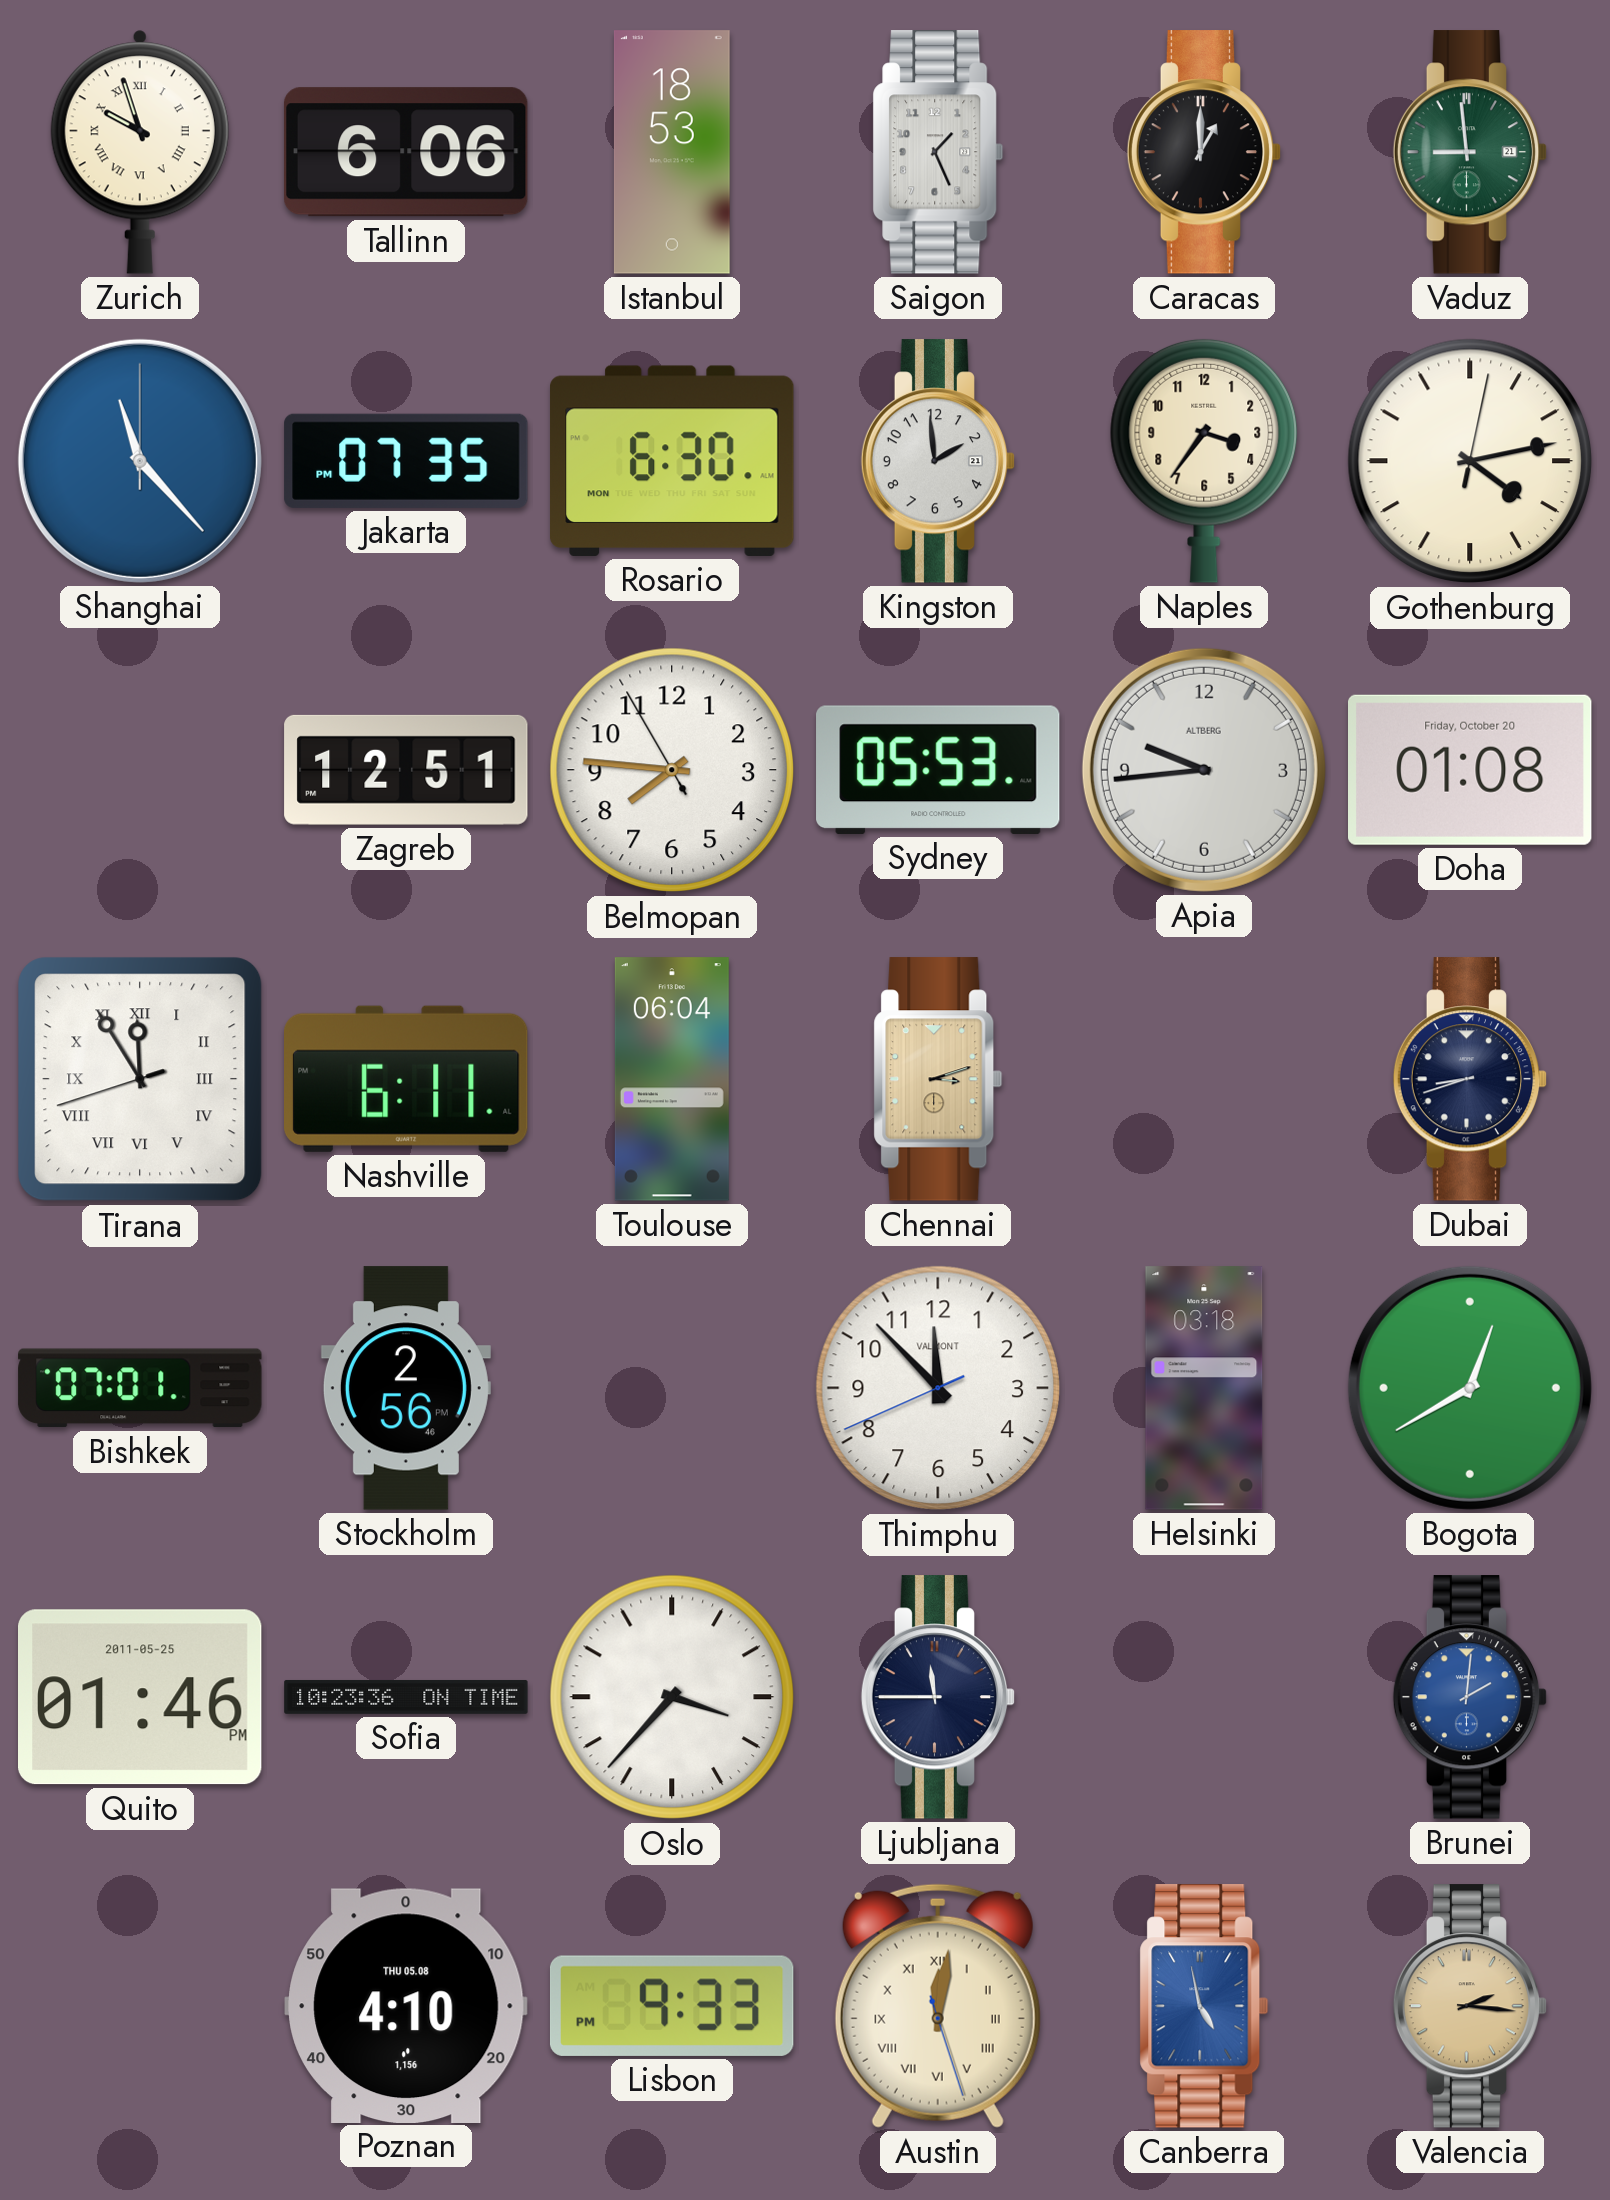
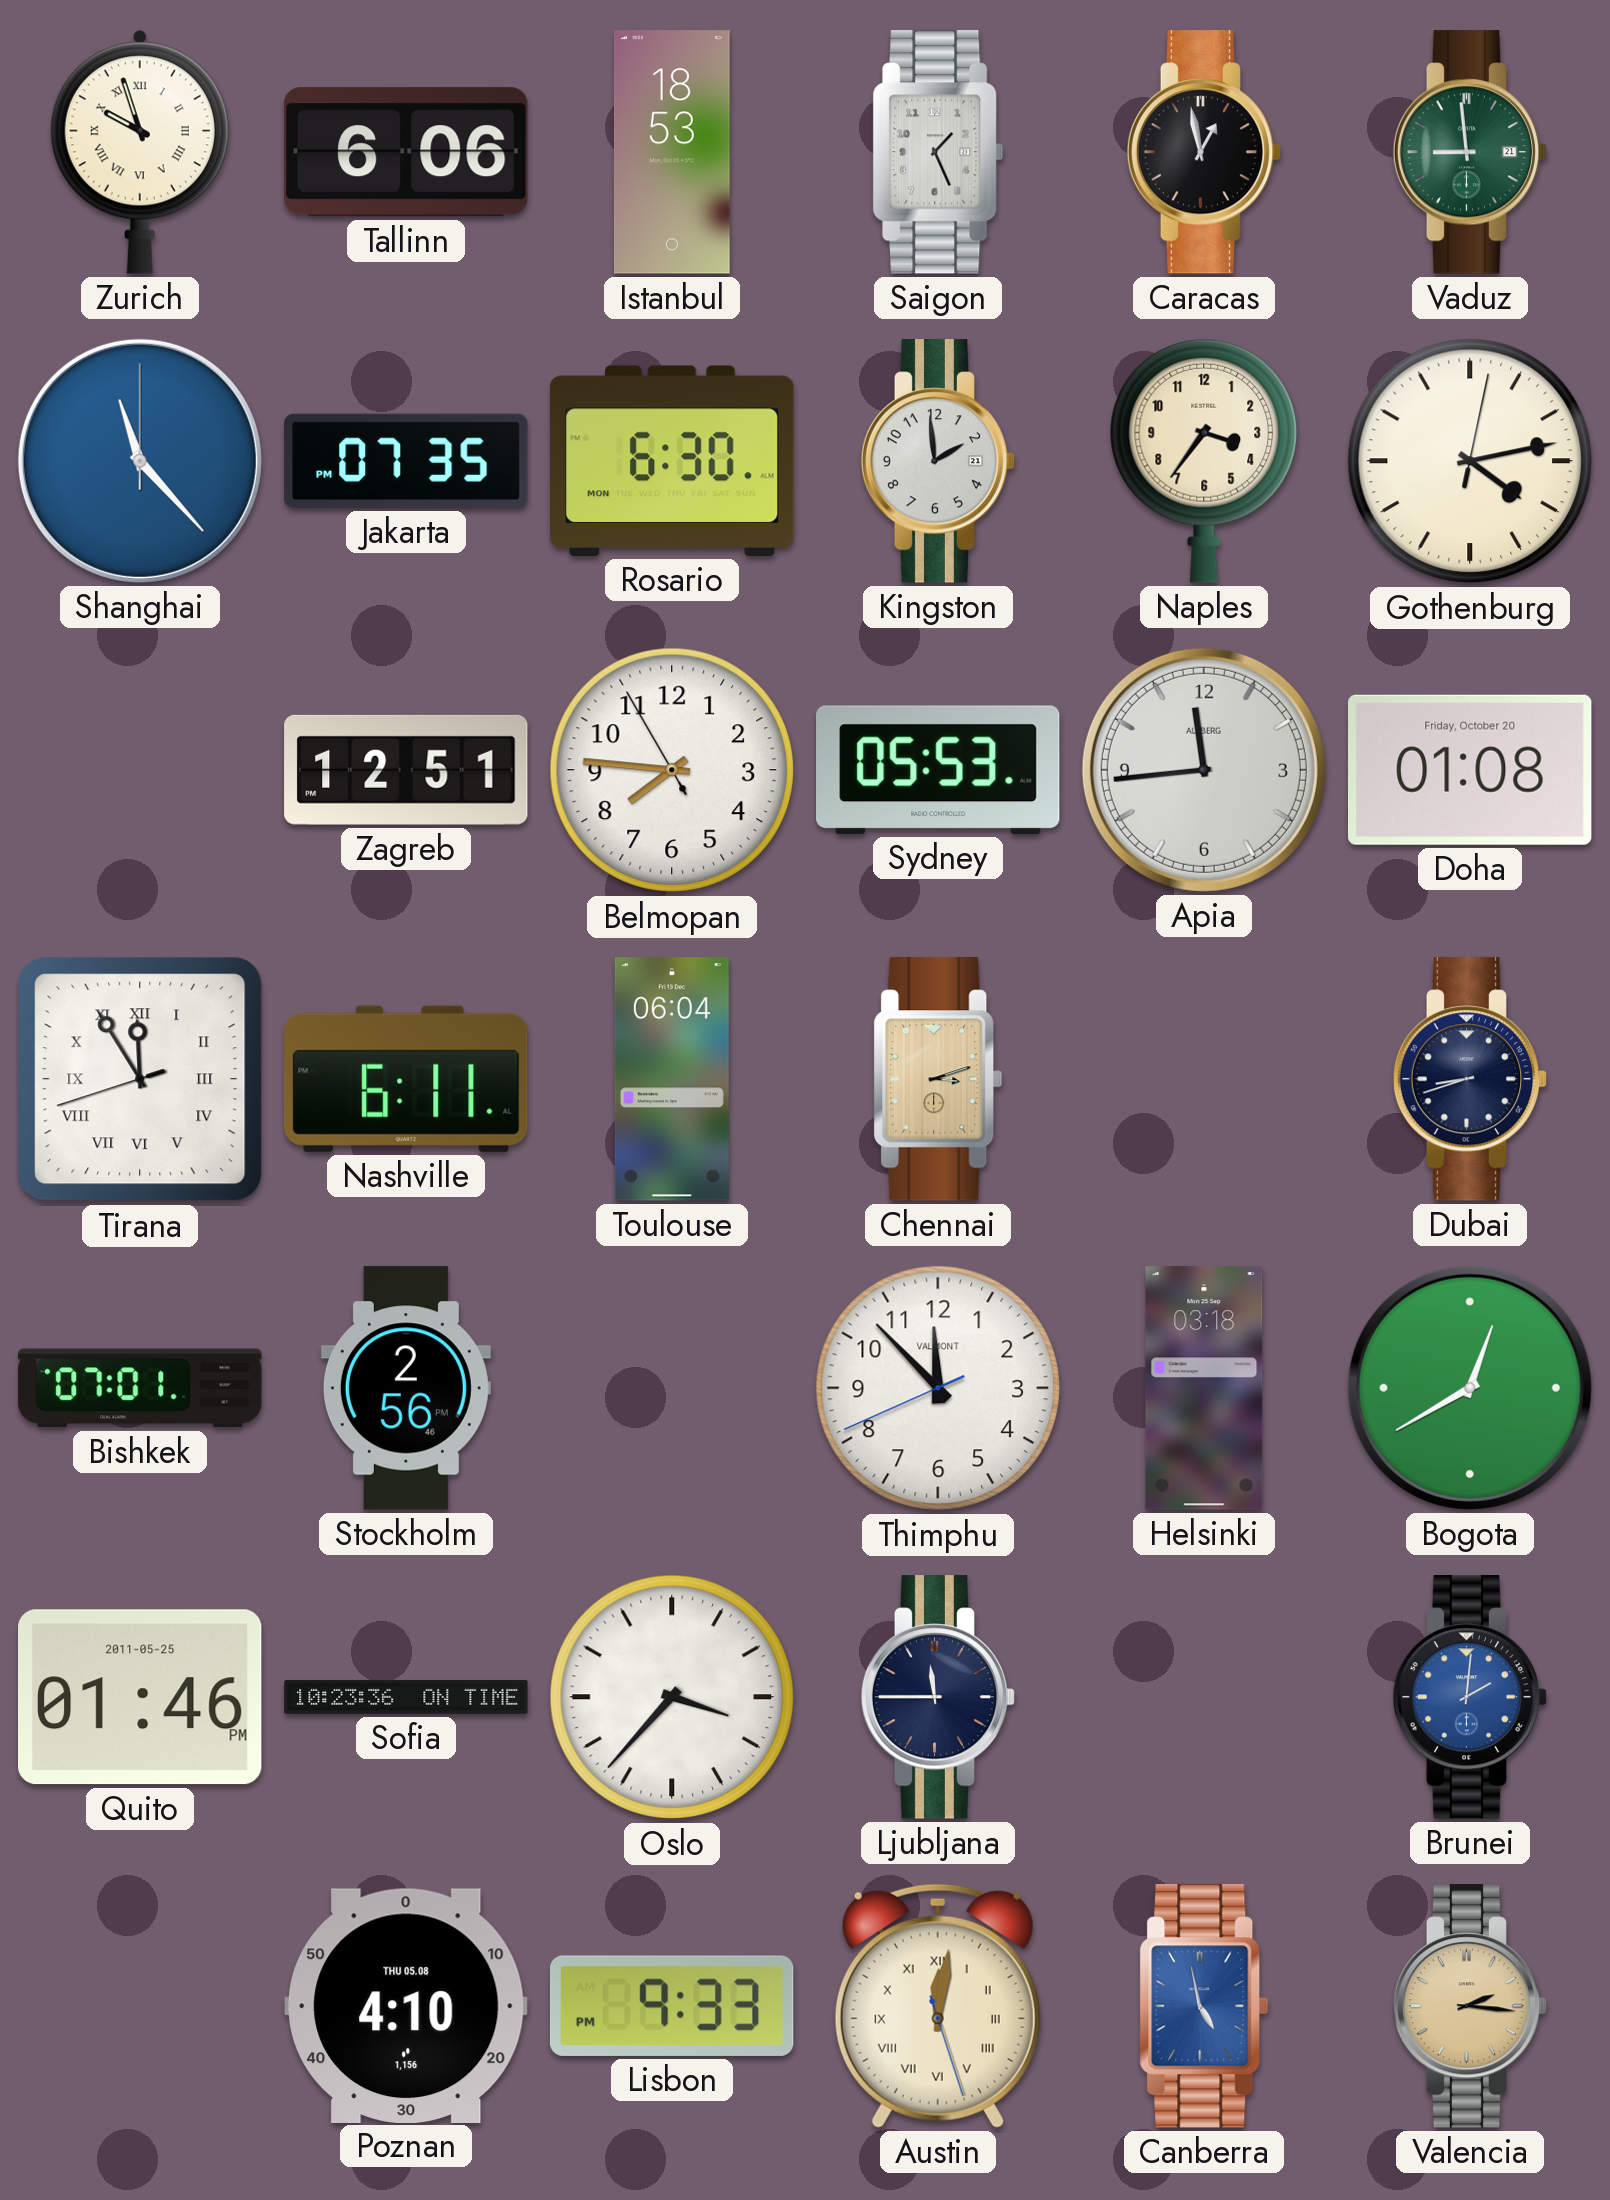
Caracas: 1:00 -> 12:58 (1204, 152)
Apia: 9:44 -> 11:44 (1204, 770)
